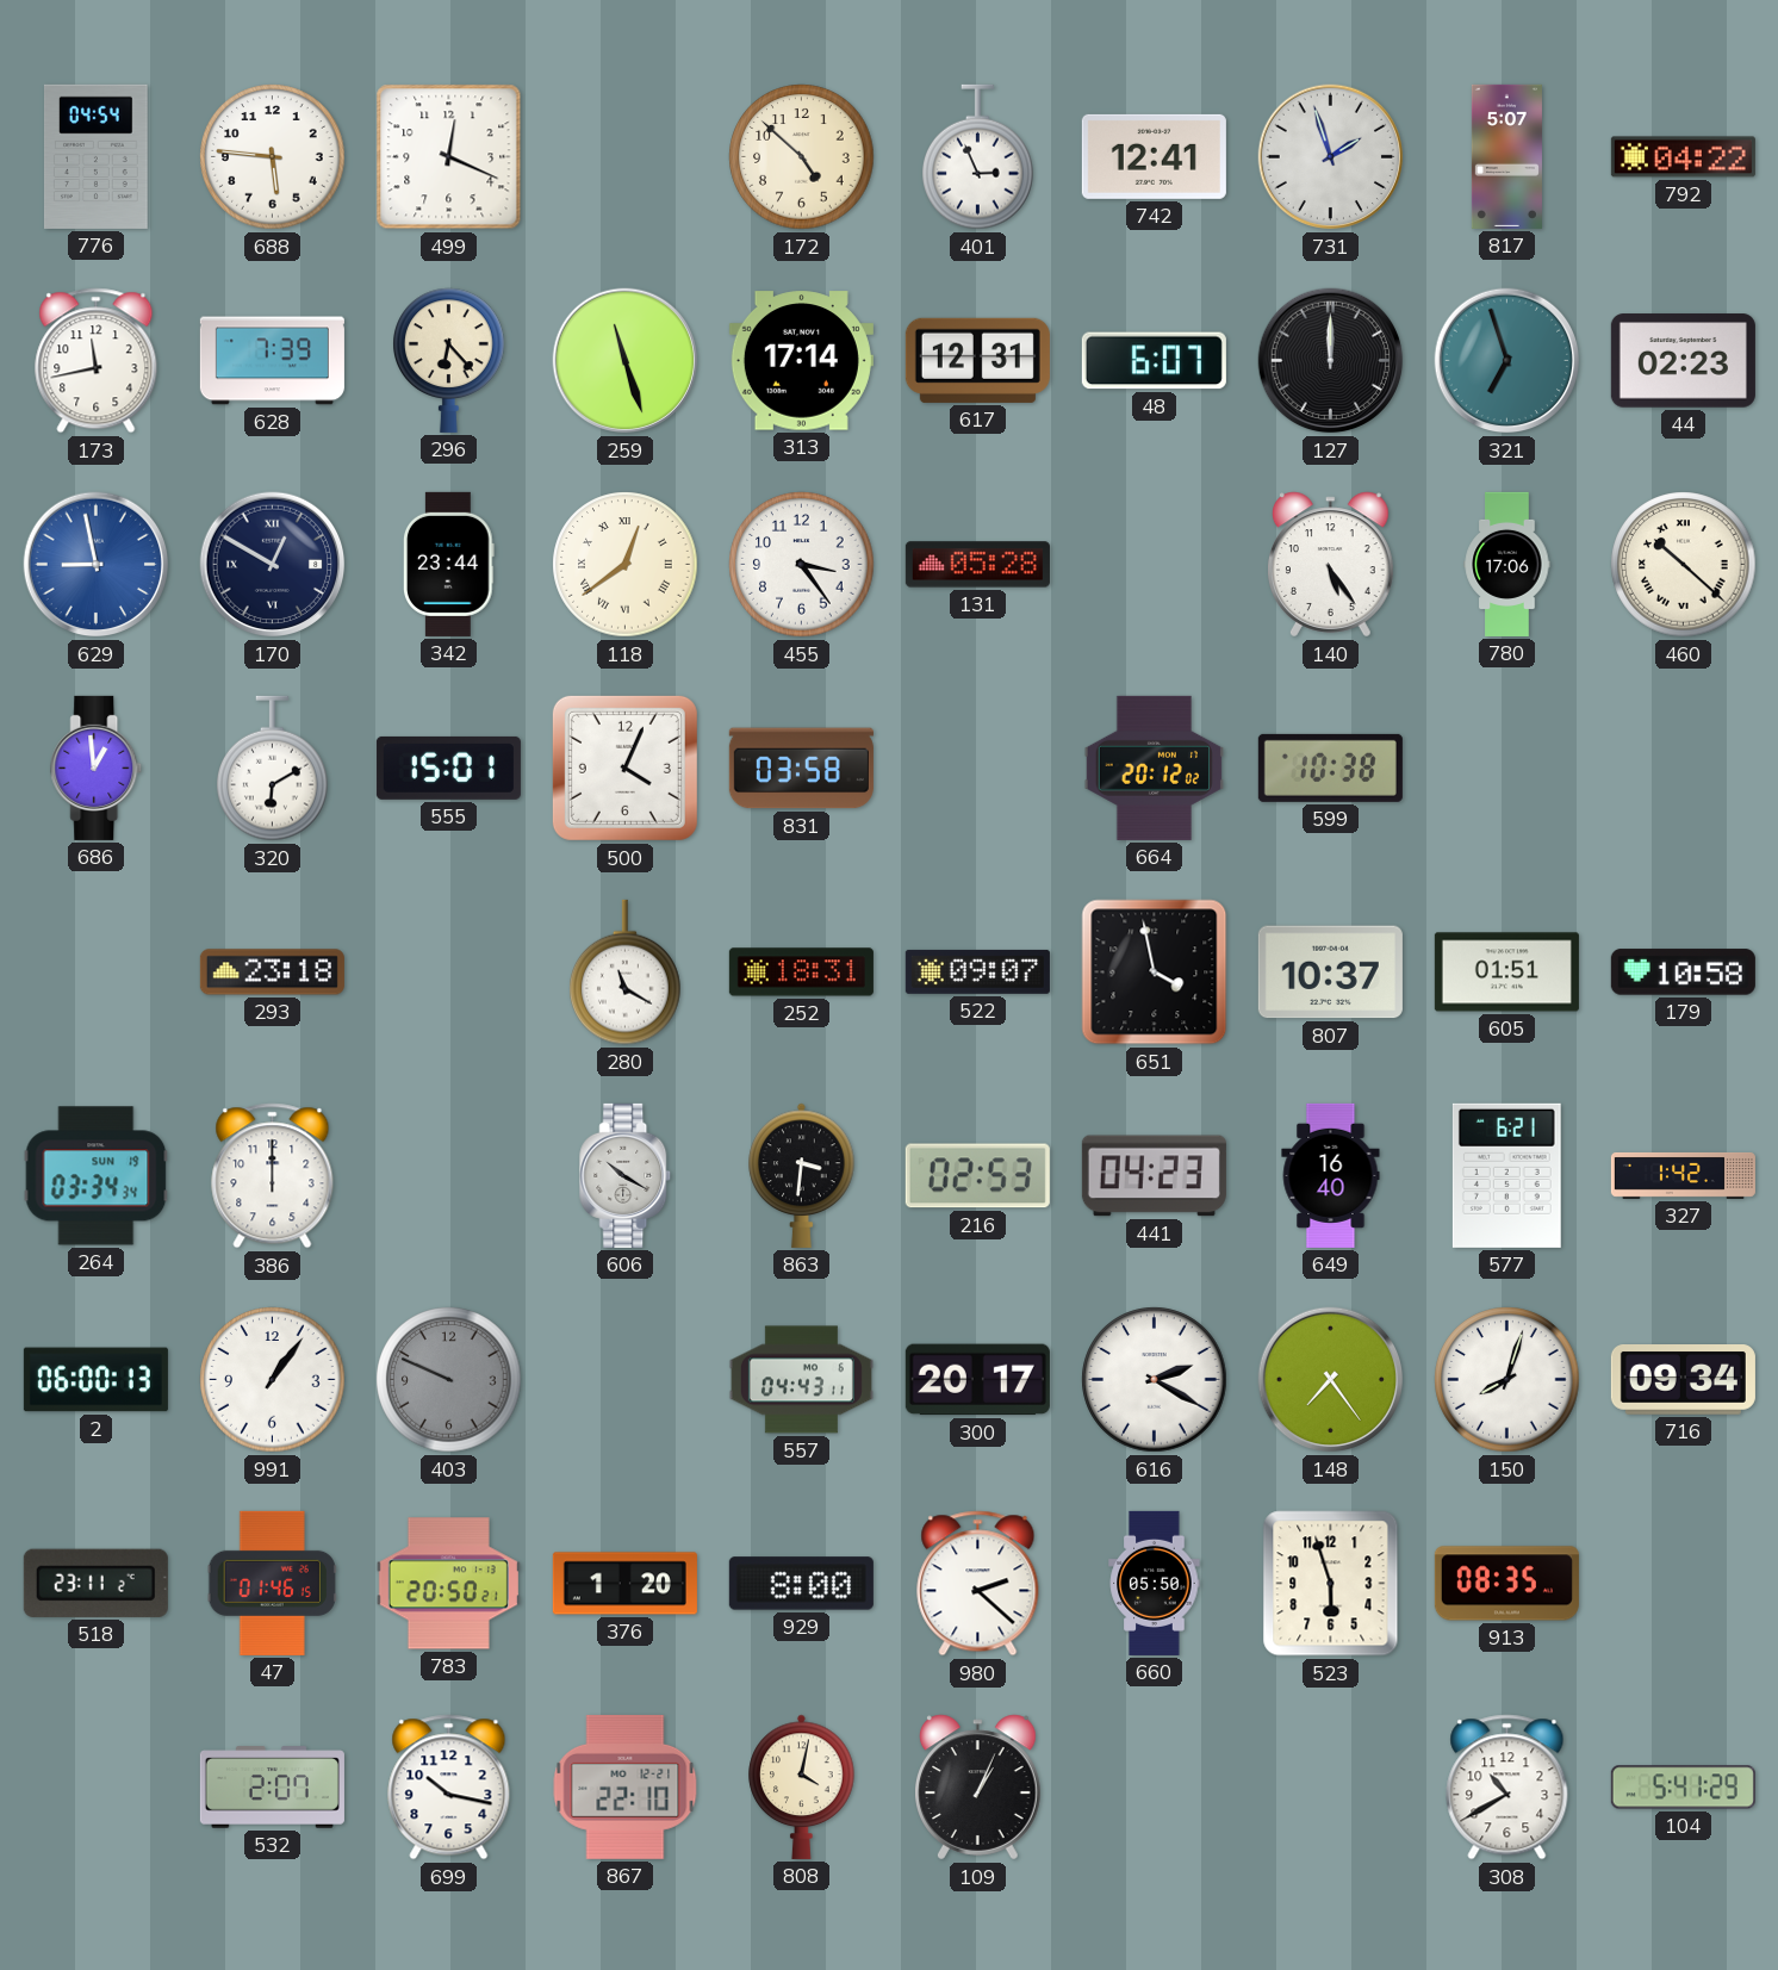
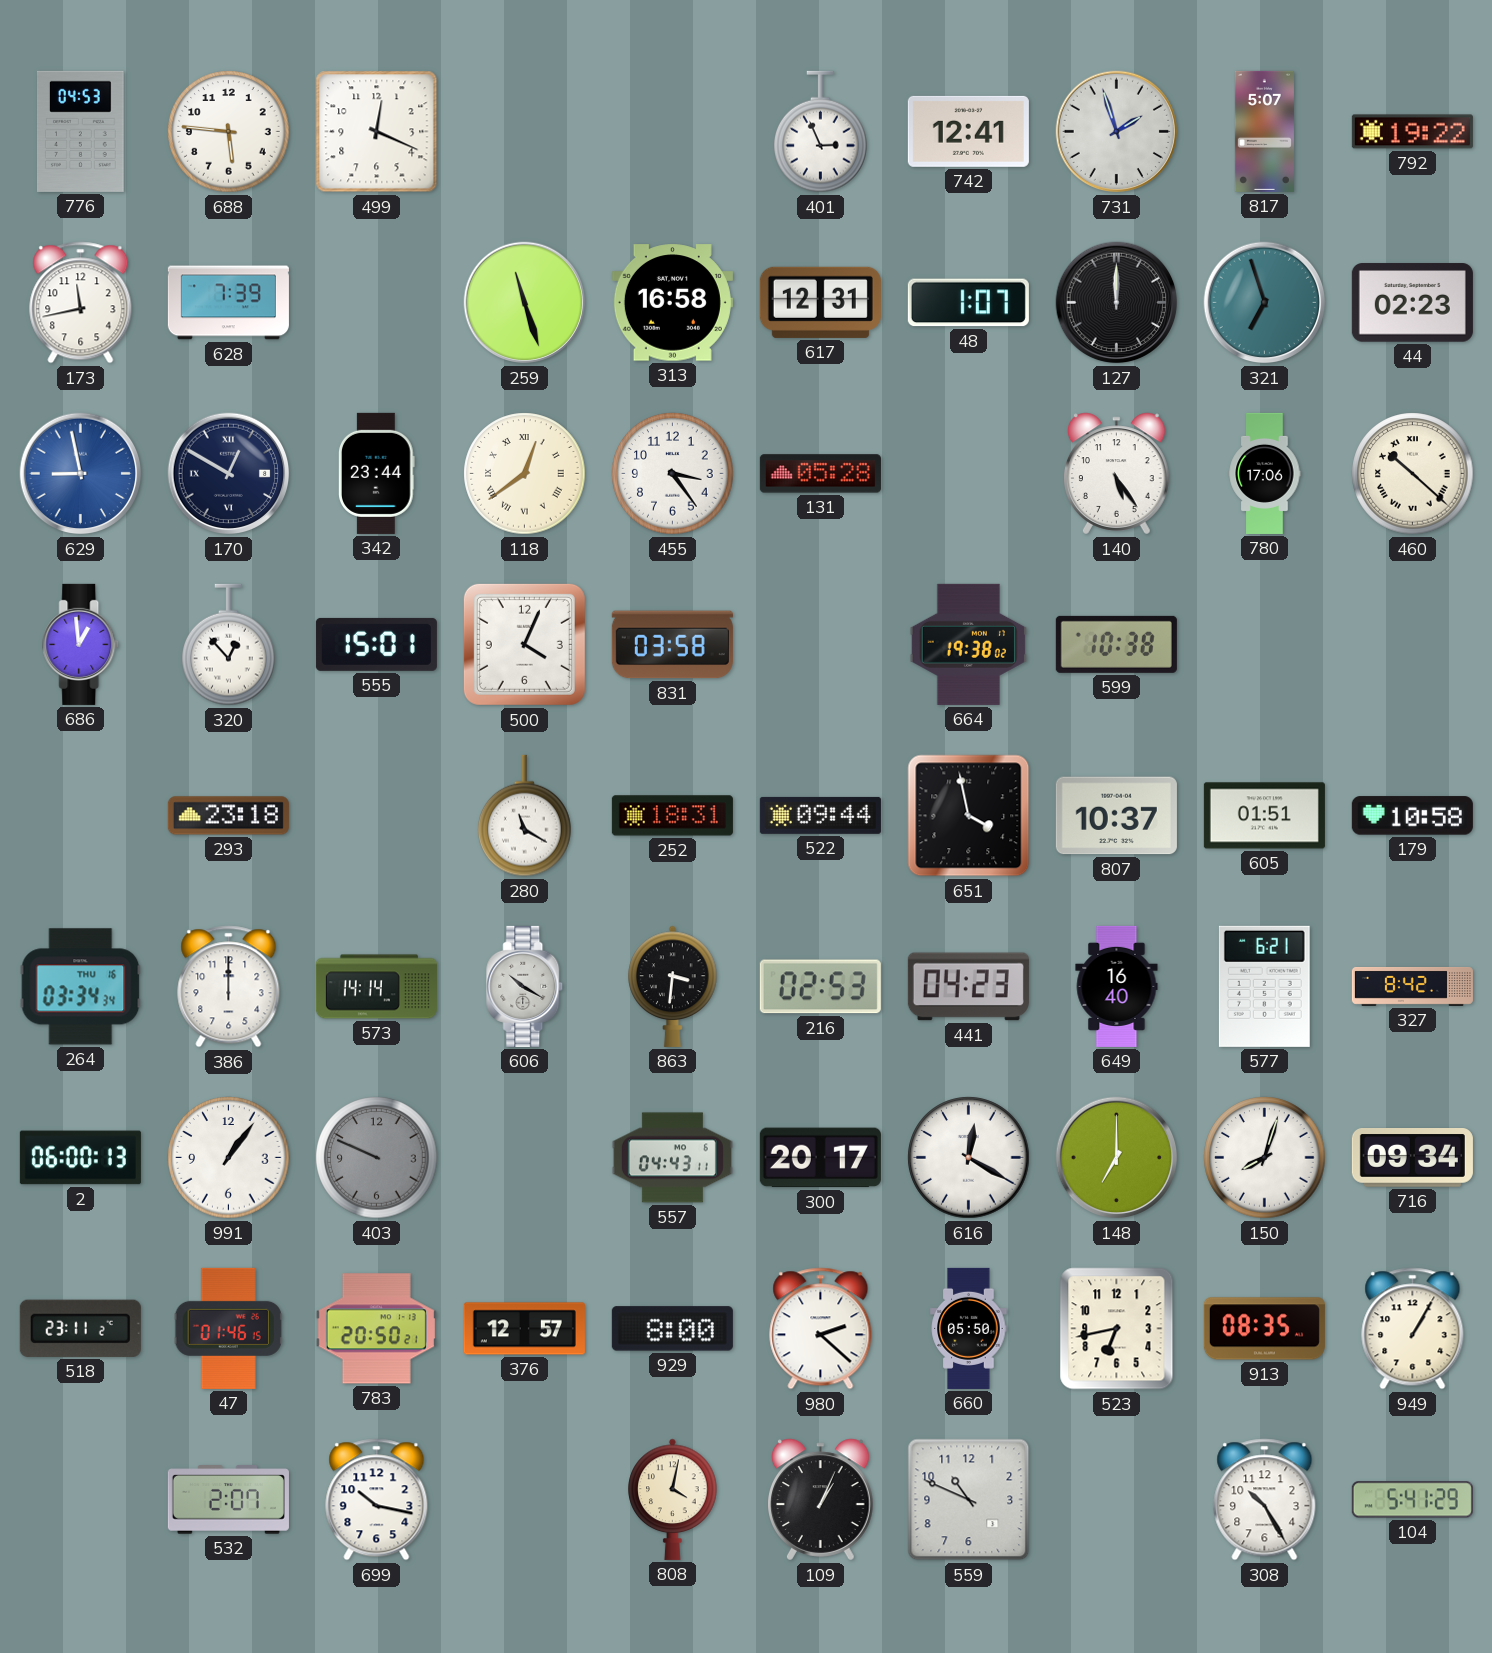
776: 04:54 -> 04:53 (80, 131)
172: 4:52 -> none (802, 157)
792: 04:22 -> 19:22 (1412, 132)
296: 6:23 -> none (449, 360)
313: 17:14 -> 16:58 (672, 303)
48: 6:07 -> 1:07 (968, 303)
320: 6:10 -> 12:53 (229, 645)
664: 20:12 -> 19:38 (968, 644)
522: 09:07 -> 09:44 (820, 815)
264 date: SUN 19 -> THU 16 (81, 987)
573: none -> 14:14 (376, 987)
327: 1:42 -> 8:42 (1412, 986)
616: 2:20 -> 12:20 (969, 1158)
148: 7:24 -> 7:00 (1117, 1158)
376: 1:20 -> 12:57 (524, 1329)
523: 5:57 -> 6:43 (1117, 1329)
949: none -> 1:05 (1413, 1329)
867: 22:10 -> none (626, 1786)
559: none -> 10:49 (969, 1500)
308: 10:40 -> 10:25 (1265, 1500)
